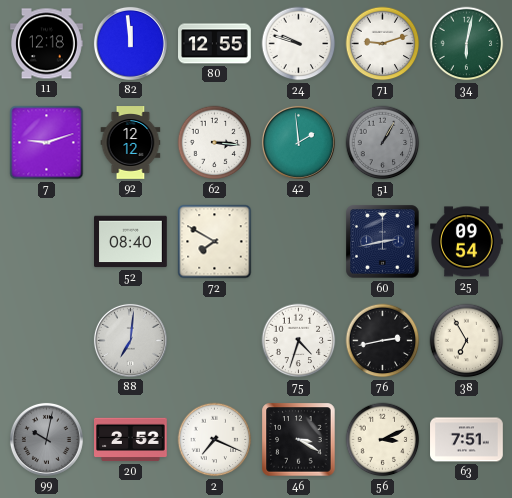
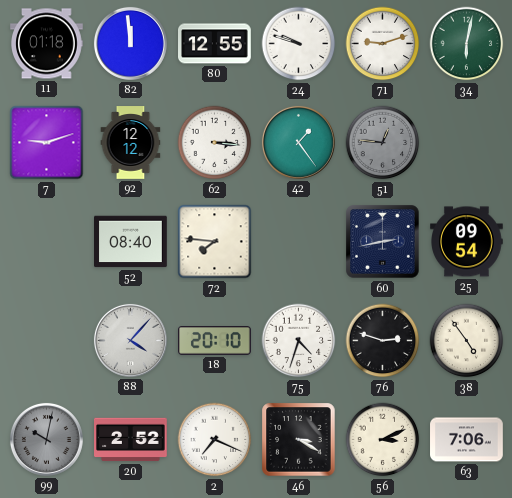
11: 12:18 -> 01:18 (47, 44)
42: 1:59 -> 1:24 (298, 142)
51: 1:05 -> 12:46 (383, 143)
72: 7:50 -> 7:46 (215, 242)
88: 7:01 -> 4:07 (130, 340)
18: none -> 20:10 (215, 341)
76: 2:43 -> 2:48 (383, 341)
38: 6:55 -> 4:54 (467, 341)
63: 7:51 -> 7:06 (467, 440)
